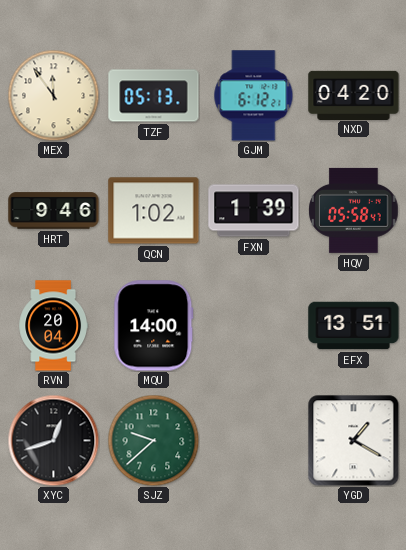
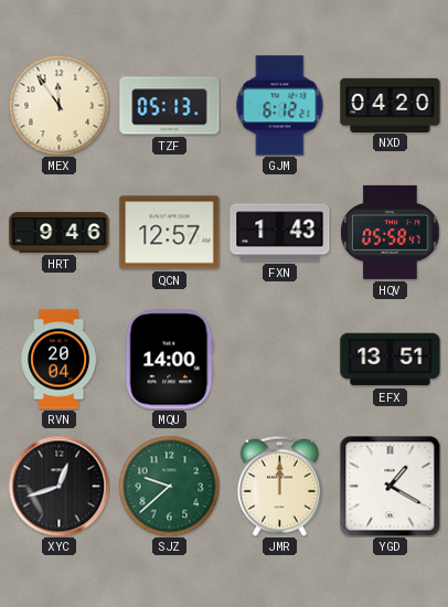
QCN: 1:02 -> 12:57 (170, 233)
FXN: 1:39 -> 1:43 (280, 233)
JMR: none -> 12:00 (279, 486)
